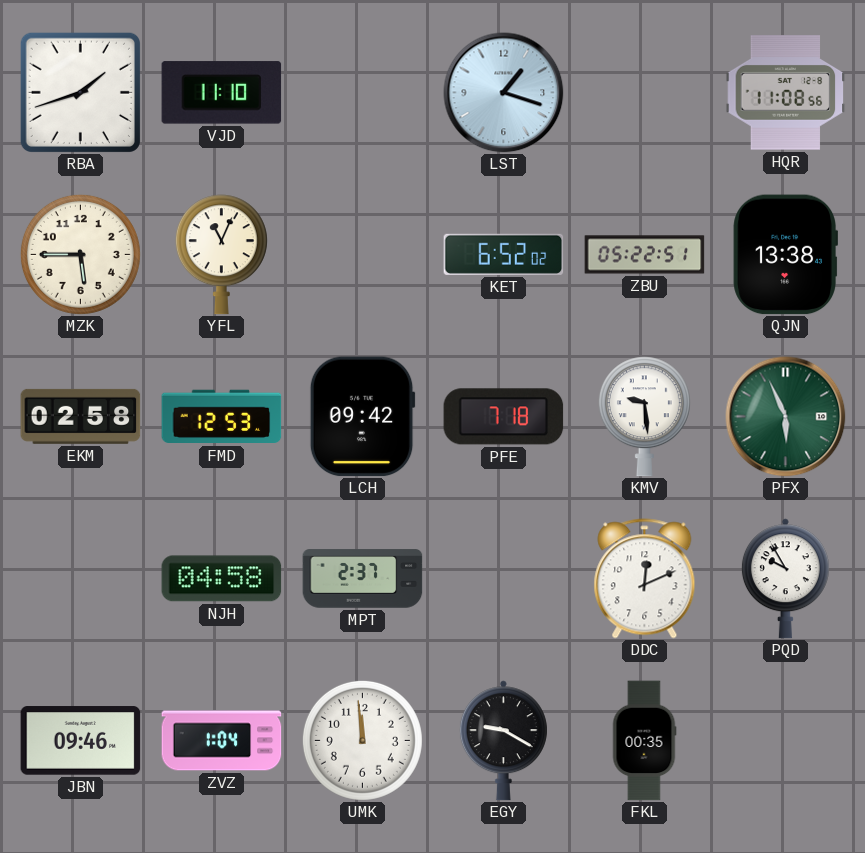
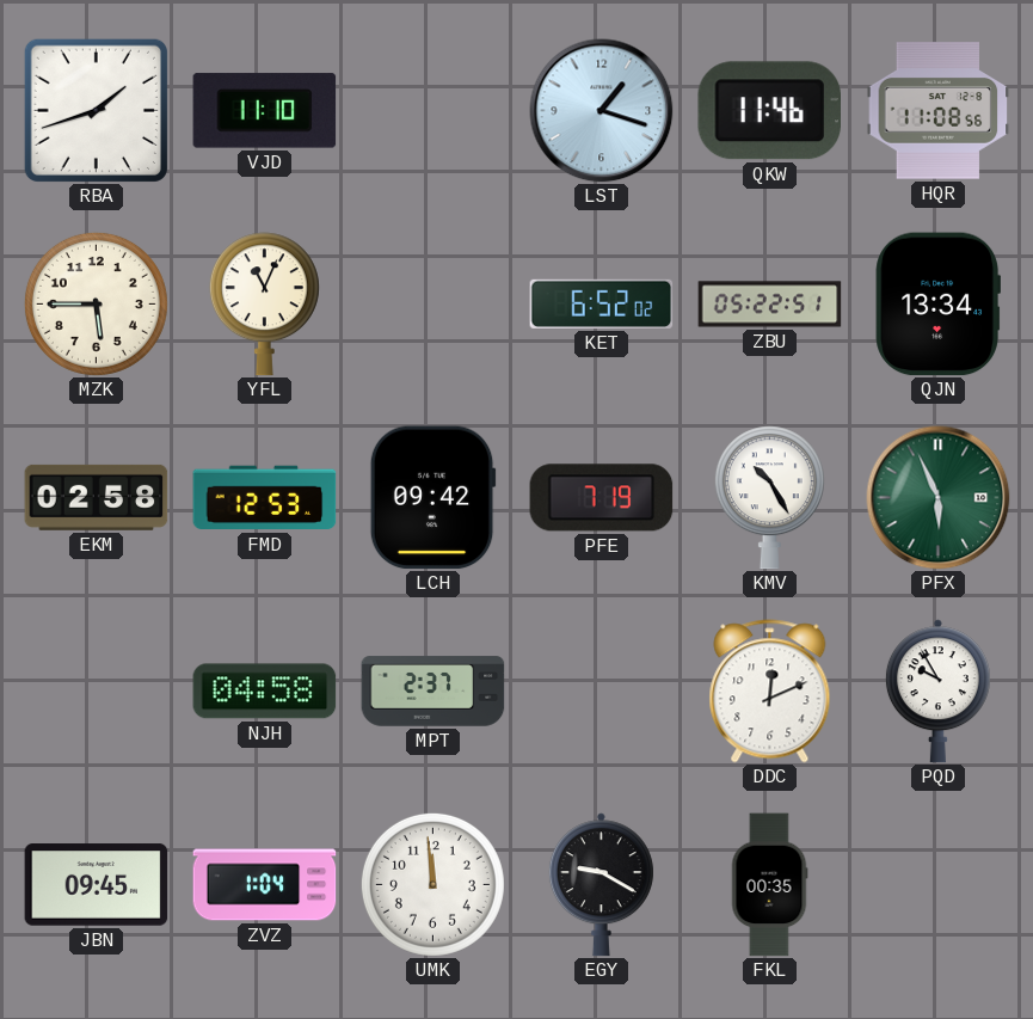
QKW: none -> 11:46 (769, 111)
QJN: 13:38 -> 13:34 (937, 305)
PFE: 7:18 -> 7:19 (602, 498)
KMV: 9:29 -> 10:25 (769, 498)
JBN: 09:46 -> 09:45 (97, 885)
